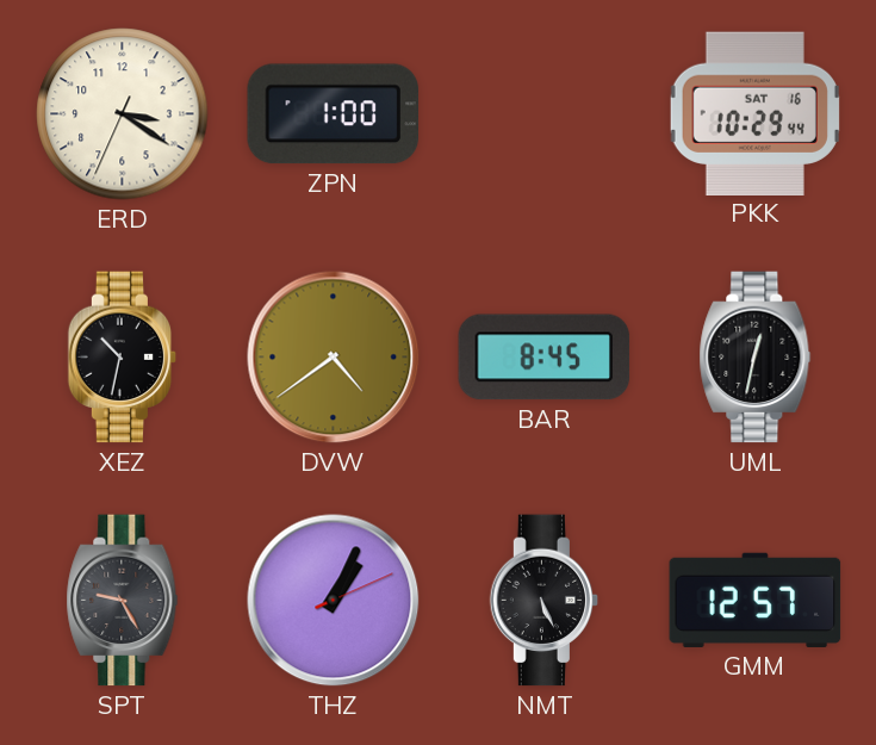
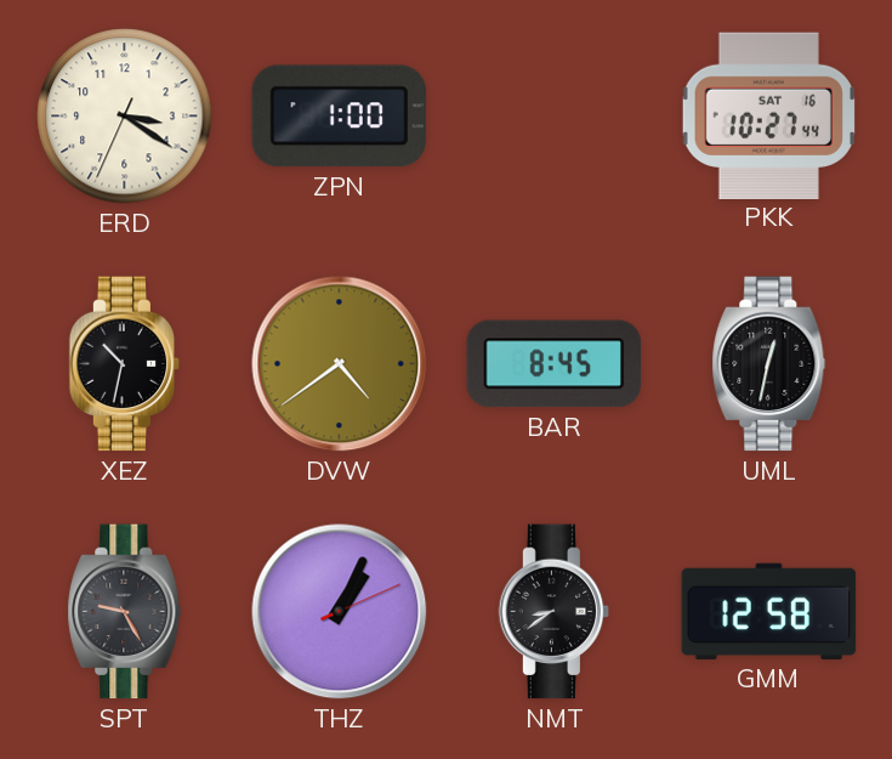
PKK: 10:29 -> 10:27 (768, 115)
NMT: 5:26 -> 8:39 (555, 612)
GMM: 12:57 -> 12:58 (769, 611)
